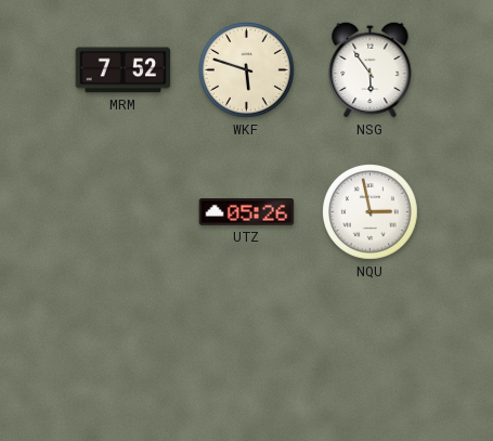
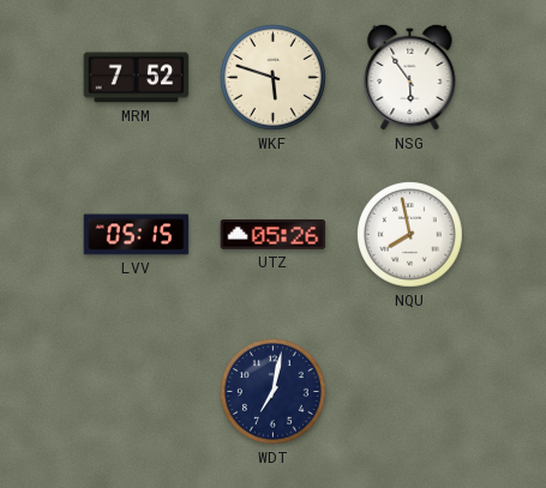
LVV: none -> 05:15 (137, 235)
NQU: 2:58 -> 7:58 (410, 235)
WDT: none -> 7:02 (274, 392)
